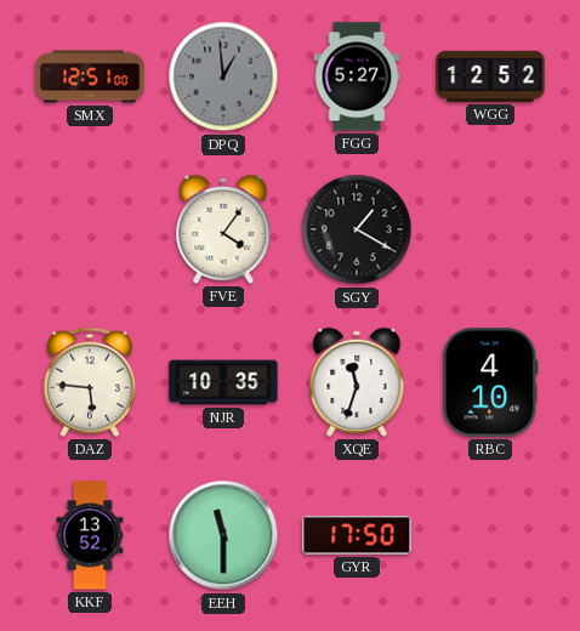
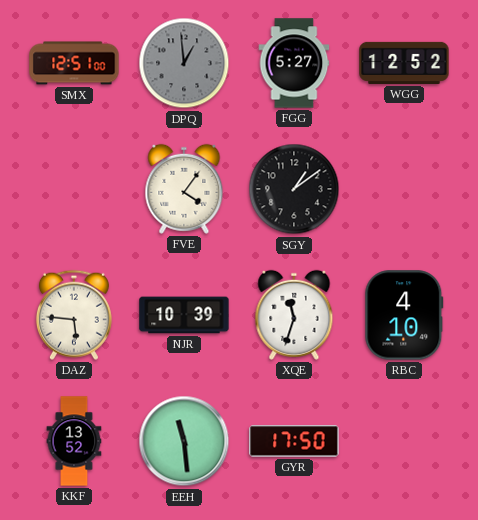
SGY: 1:20 -> 1:09 (294, 189)
NJR: 10:35 -> 10:39 (184, 315)
EEH: 11:30 -> 11:29 (184, 441)
